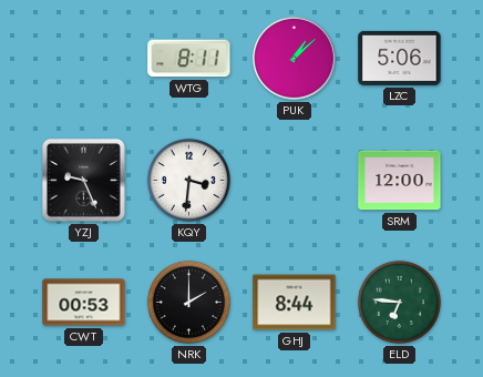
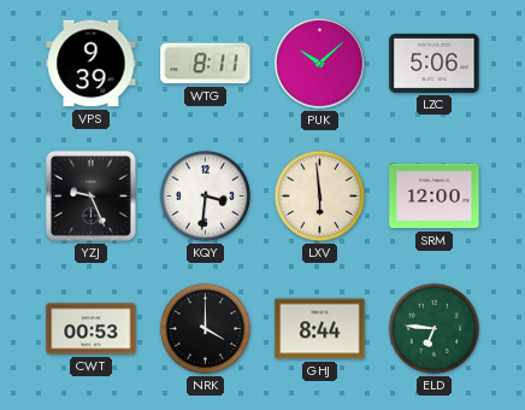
VPS: none -> 9:39 (92, 64)
PUK: 1:08 -> 10:08 (320, 64)
LXV: none -> 5:59 (319, 195)
NRK: 2:00 -> 4:00 (205, 328)
